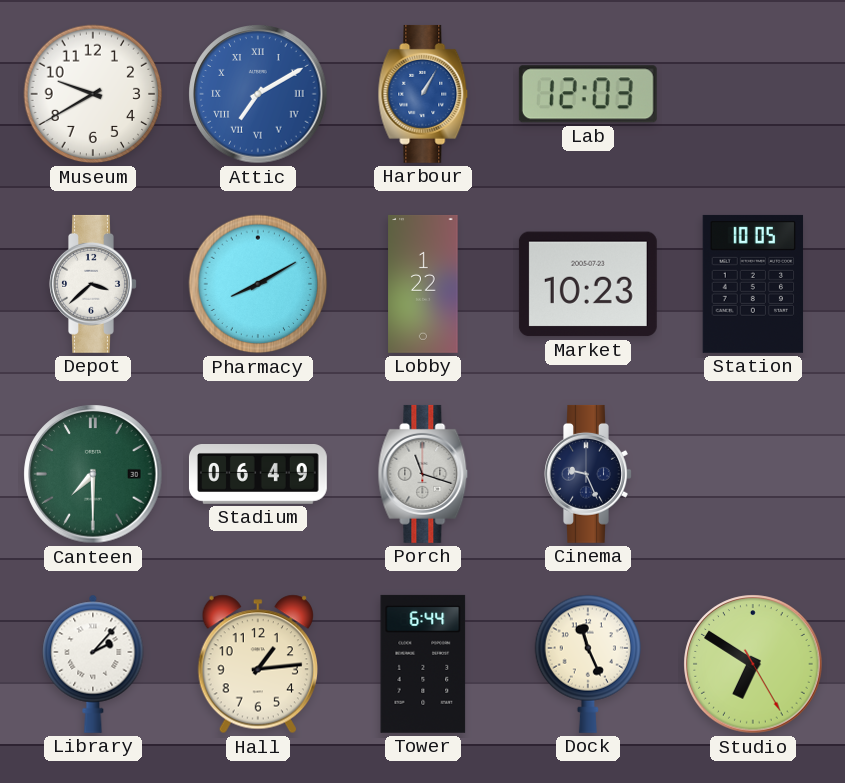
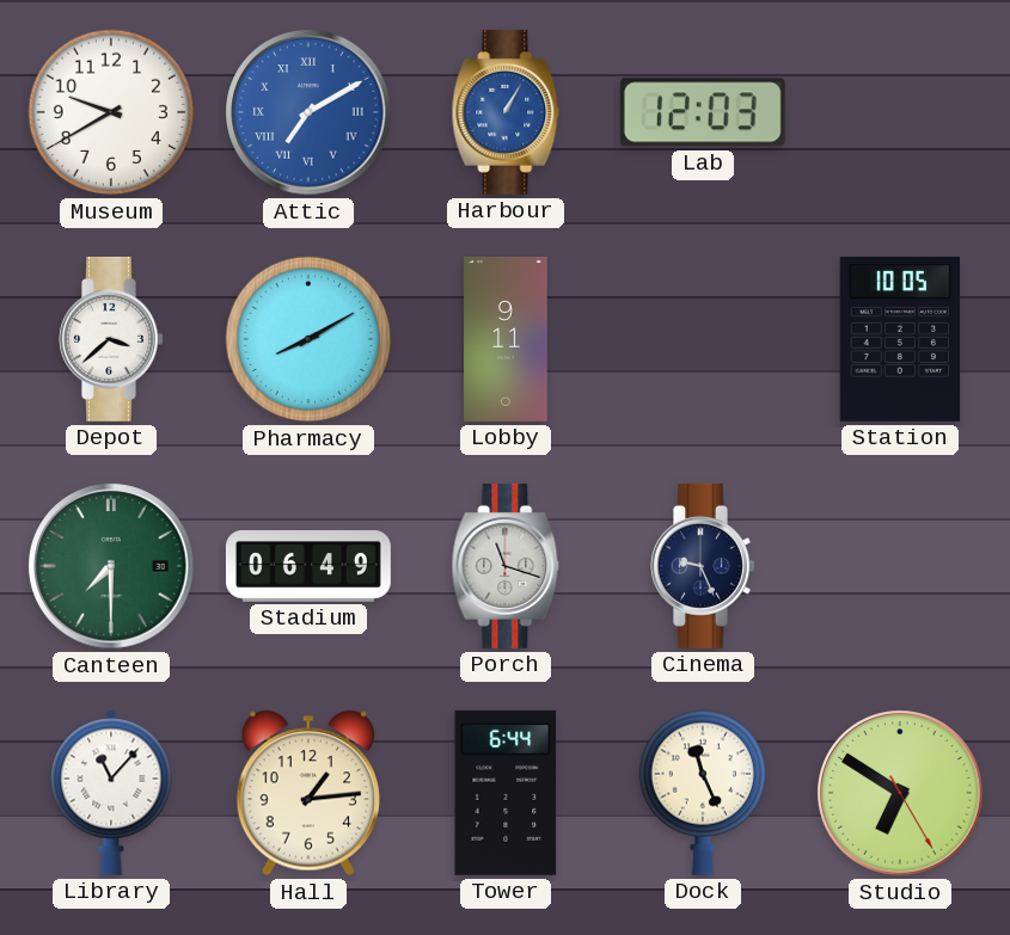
Lobby: 1:22 -> 9:11 (506, 339)
Market: 10:23 -> none (588, 284)
Library: 2:07 -> 11:07 (111, 793)
